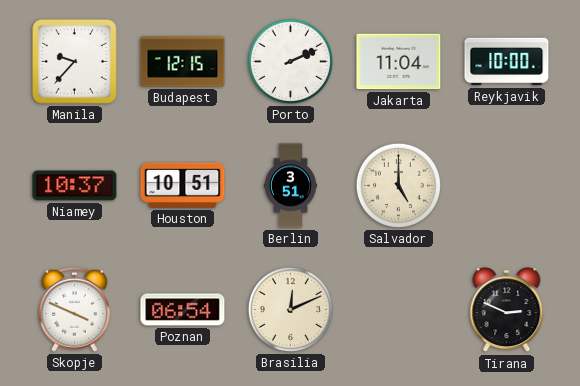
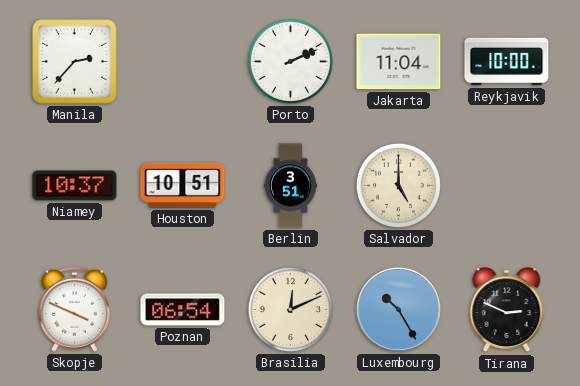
Manila: 9:37 -> 2:37 (75, 62)
Budapest: 12:15 -> none (183, 62)
Luxembourg: none -> 10:25 (398, 309)
